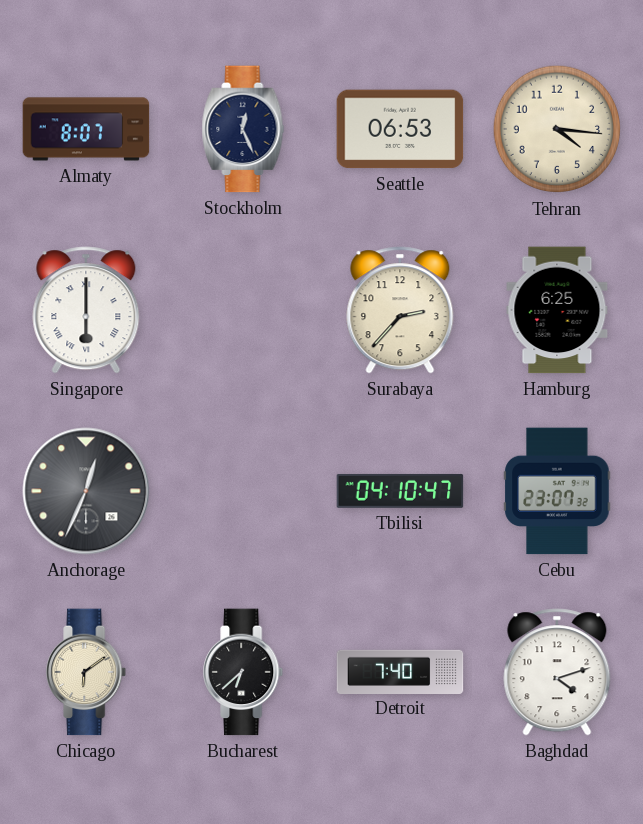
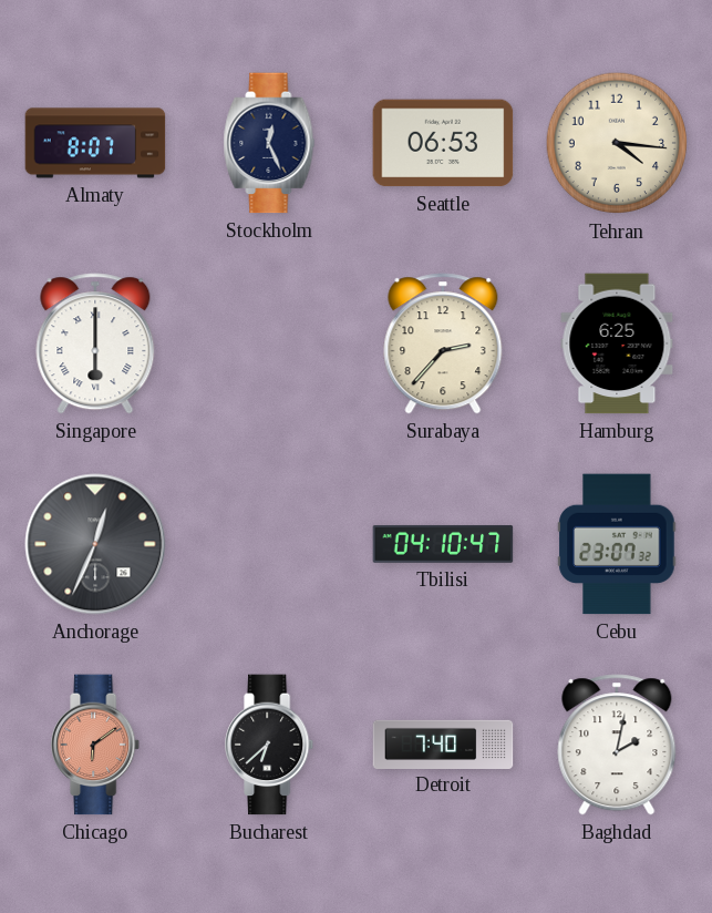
Chicago dial: cream -> salmon (96, 745)
Baghdad: 4:12 -> 2:02 (617, 745)
